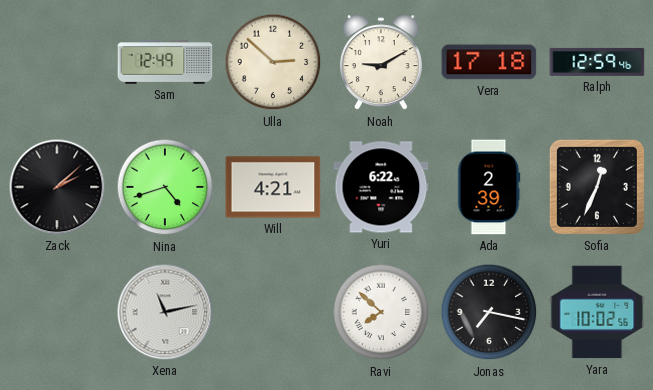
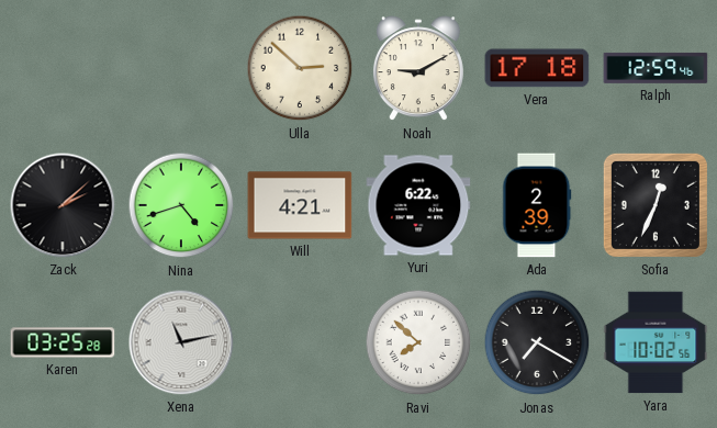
Sam: 12:49 -> none (165, 62)
Karen: none -> 03:25 (63, 342)
Jonas: 7:17 -> 7:20 (537, 342)
